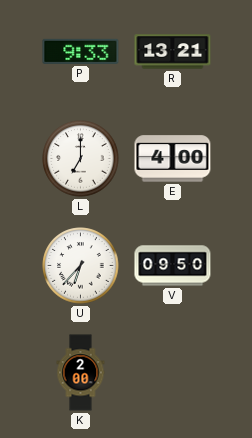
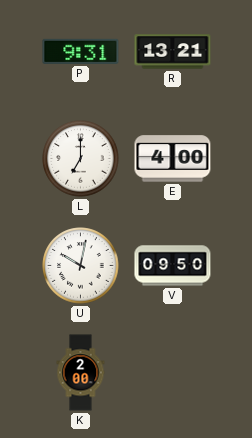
P: 9:33 -> 9:31 (81, 51)
U: 6:37 -> 10:02 (81, 266)
